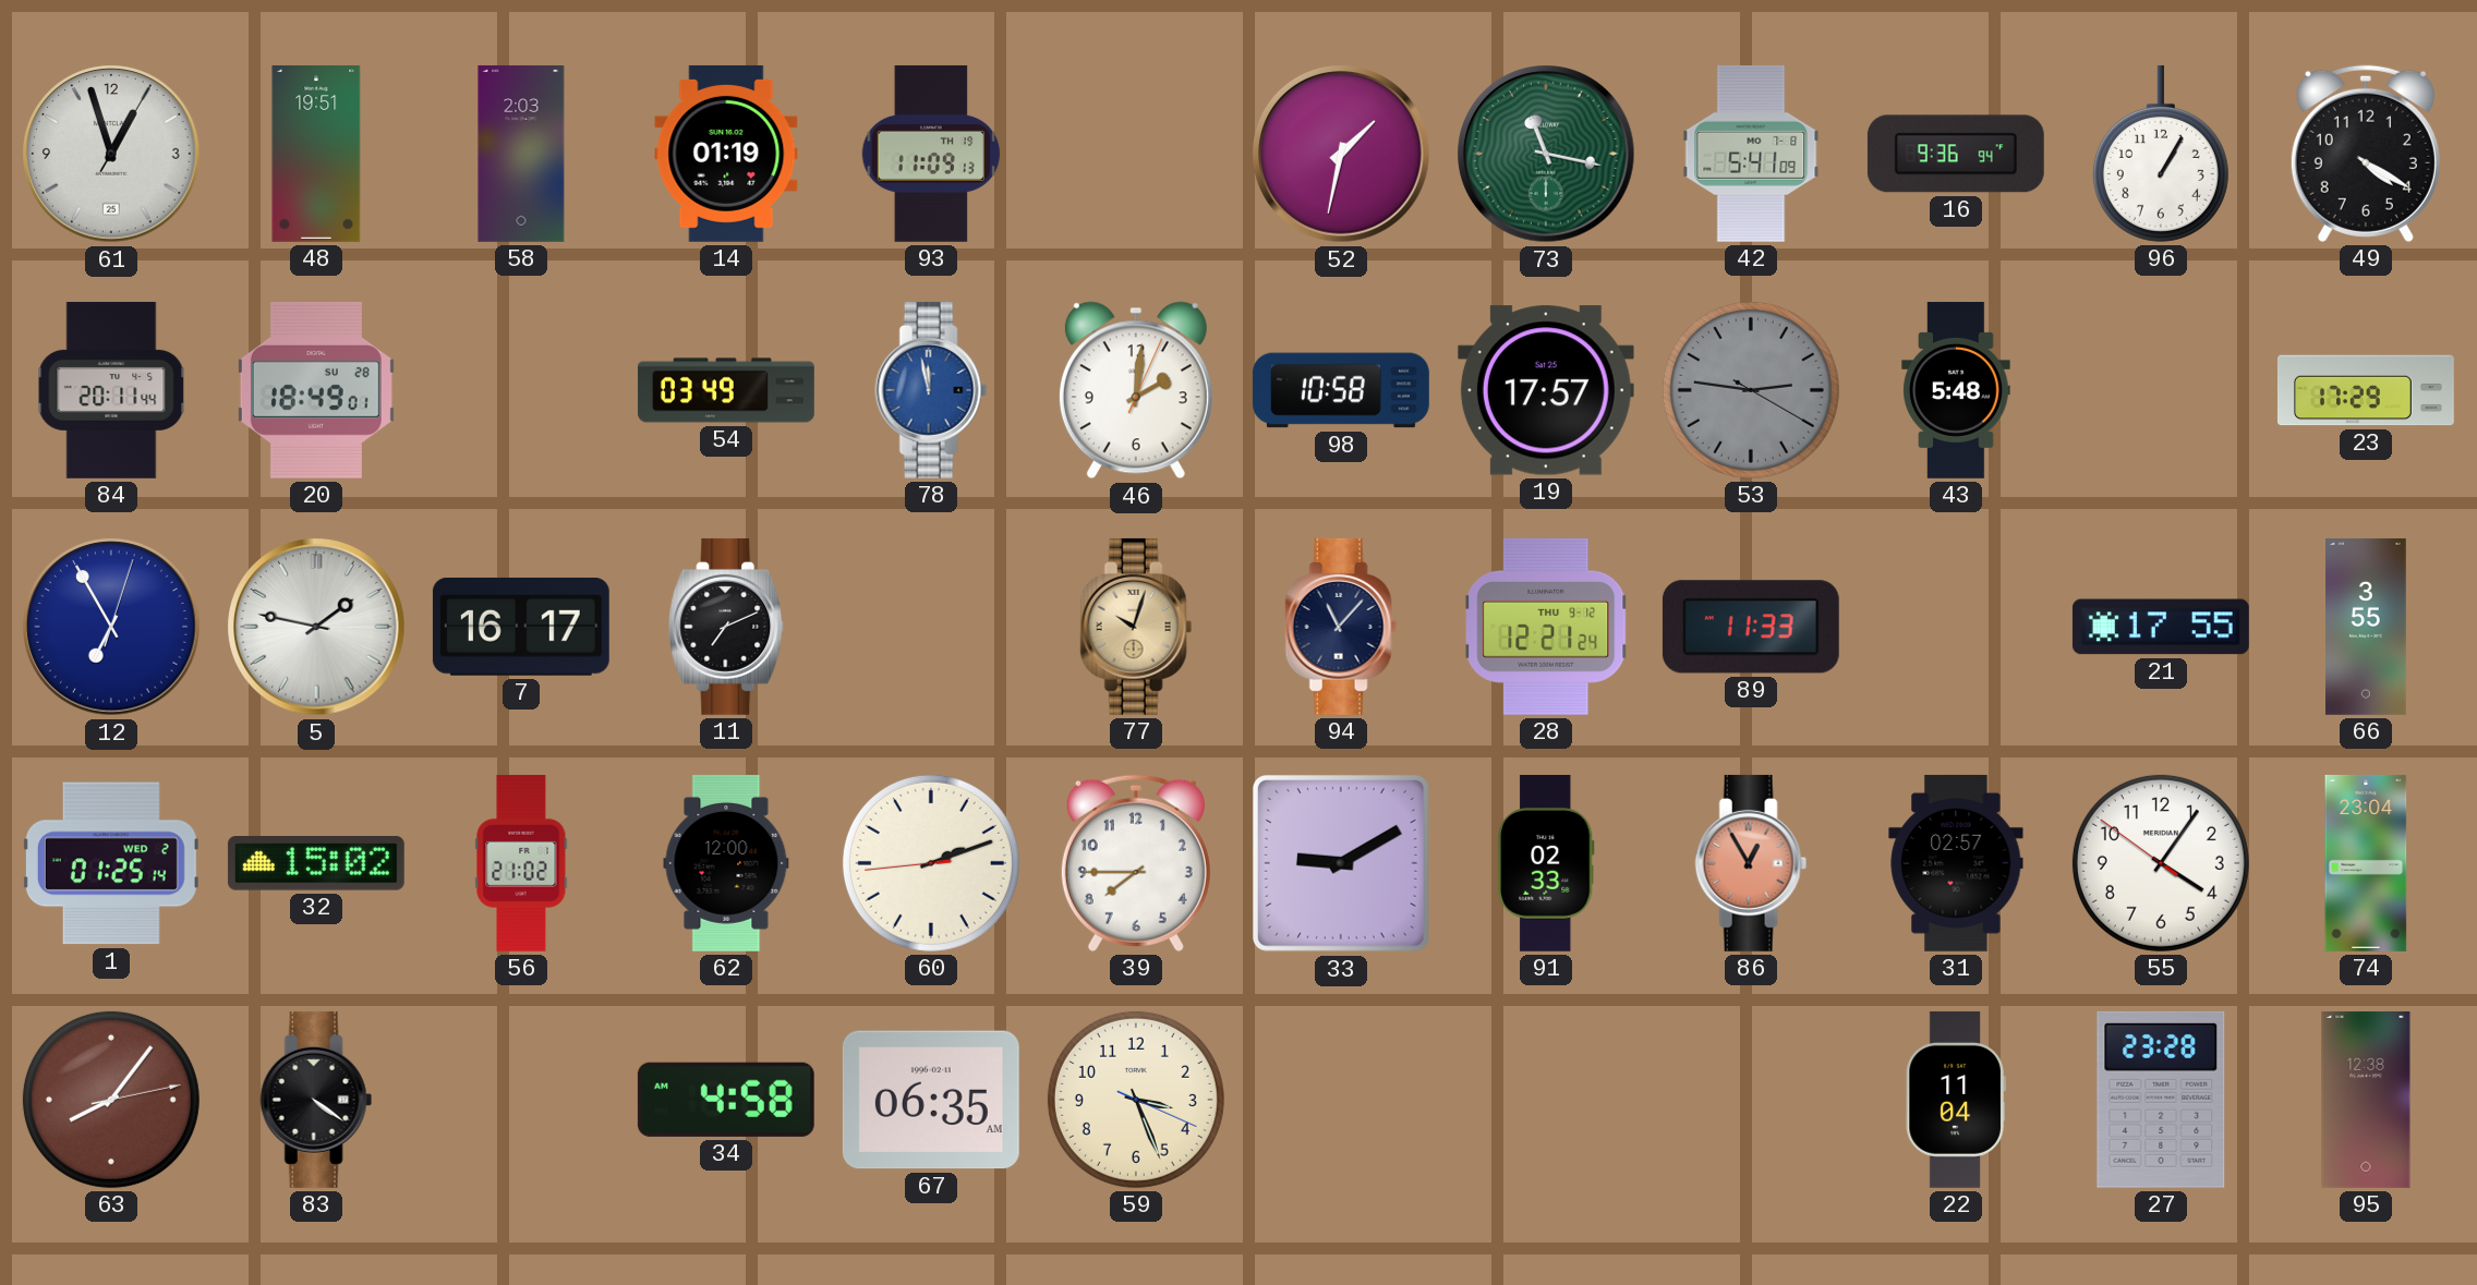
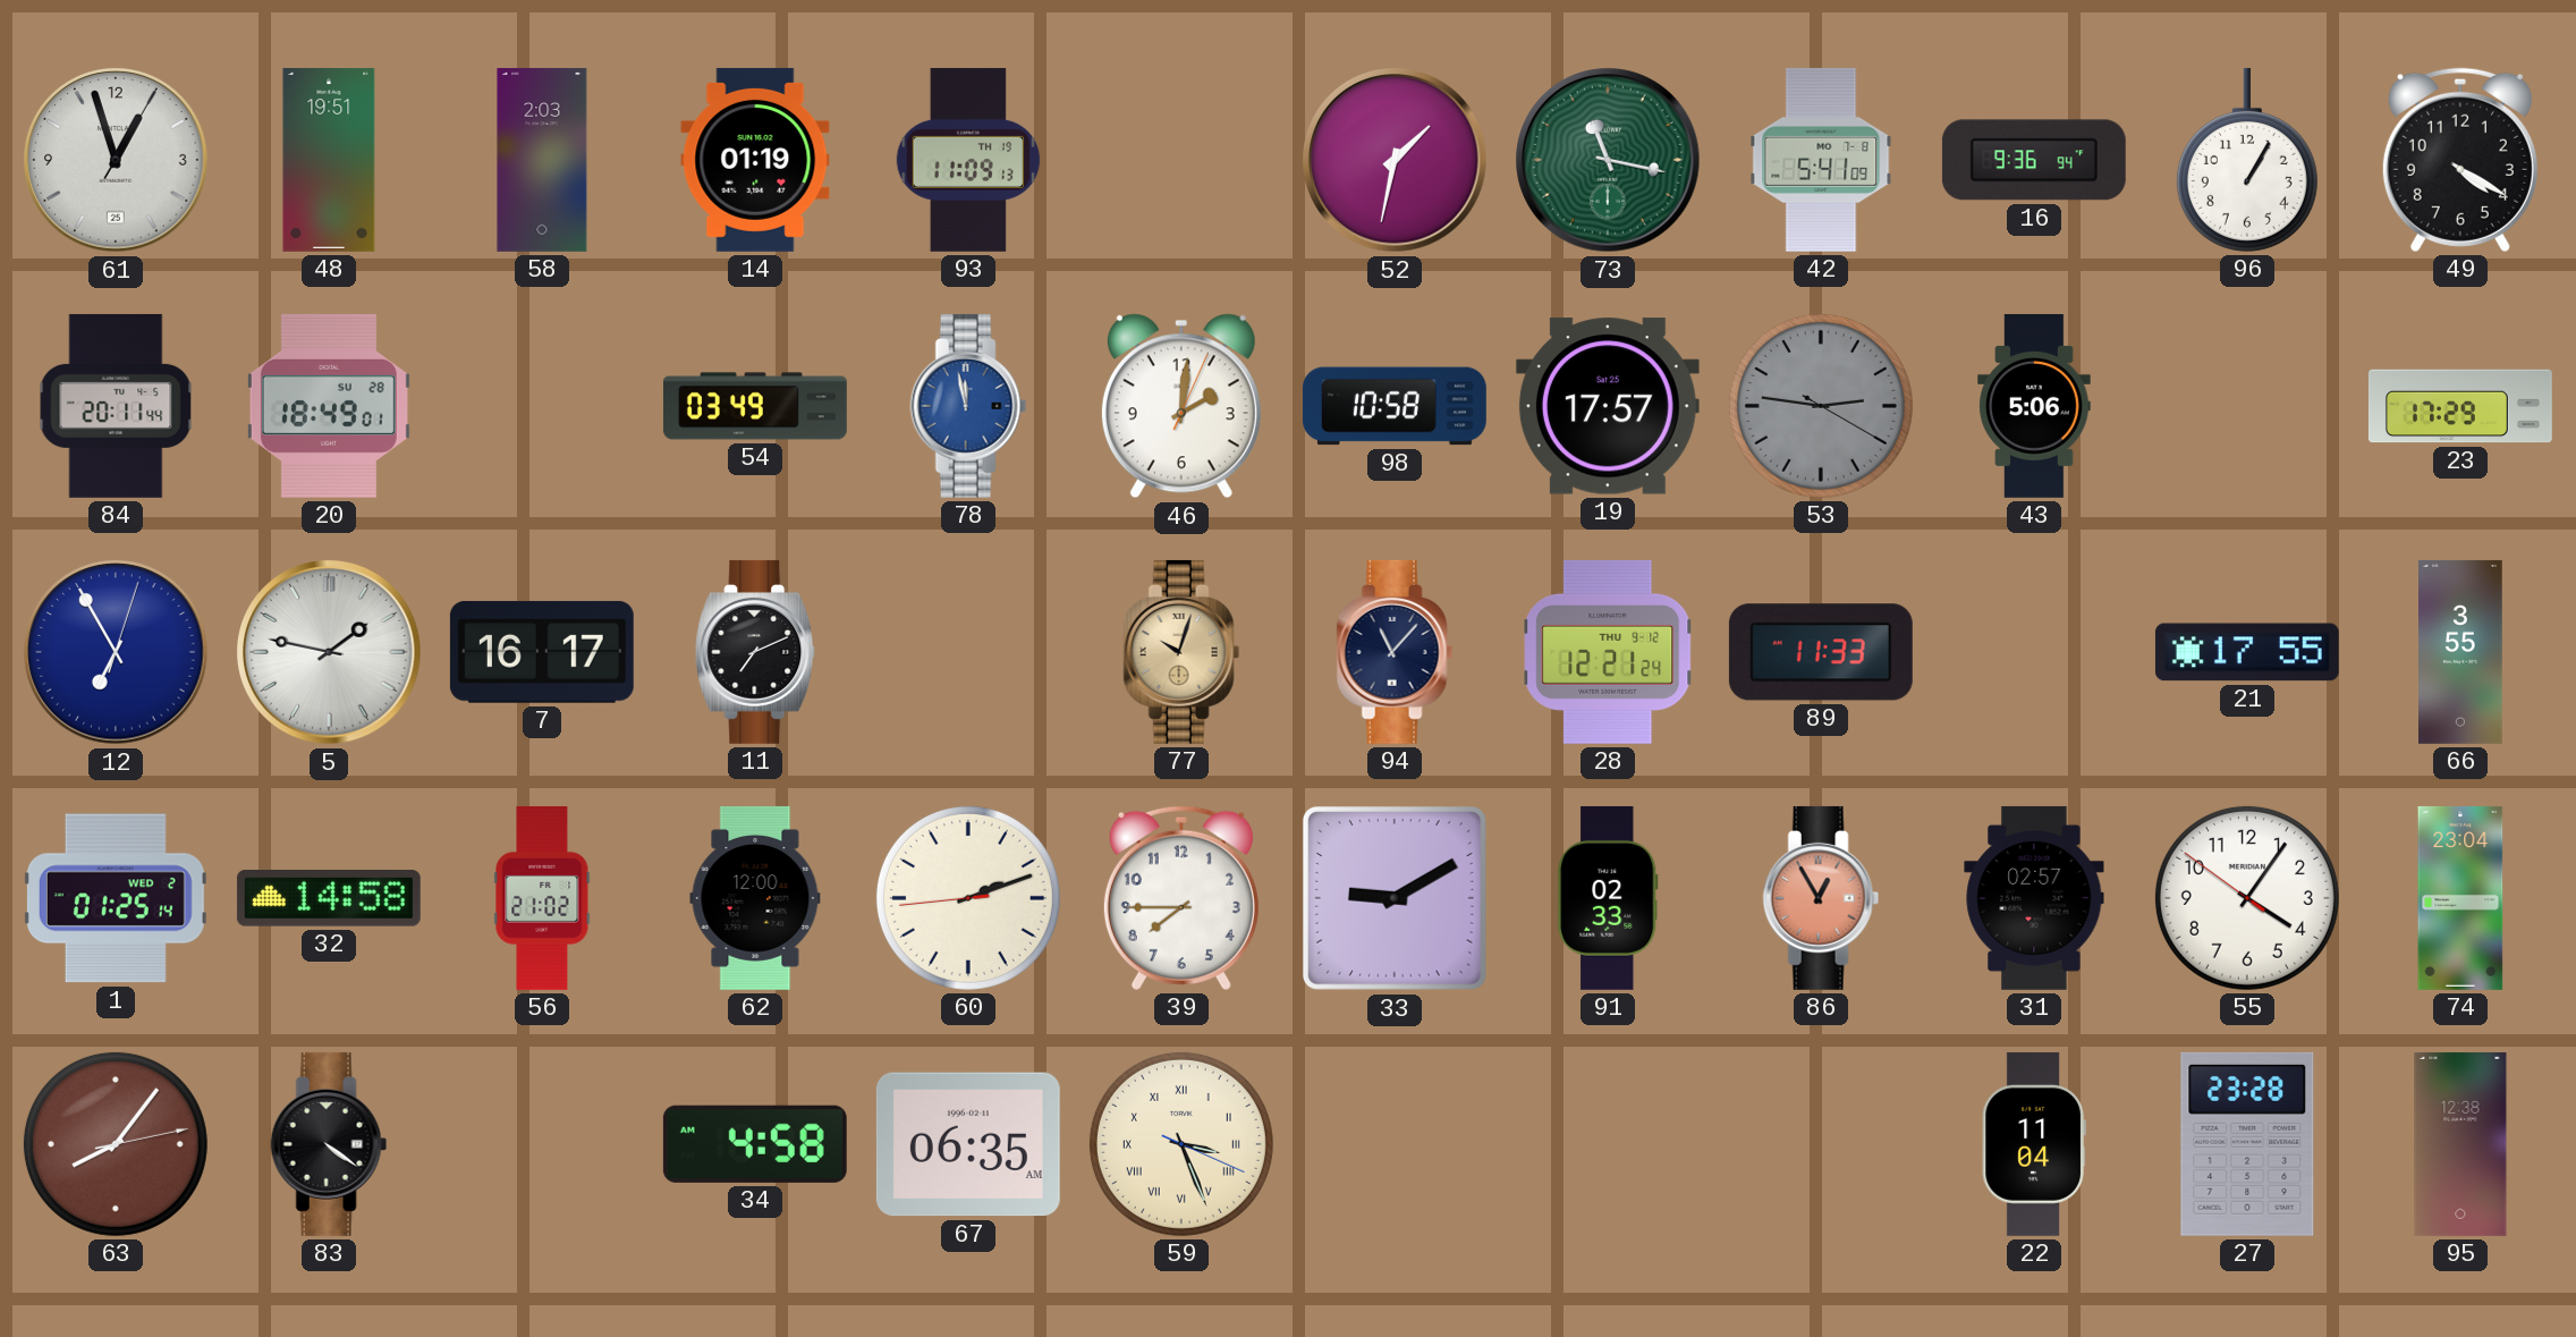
43: 5:48 -> 5:06 (2034, 406)
32: 15:02 -> 14:58 (329, 898)
59 numerals: Arabic -> Roman (1181, 1144)
